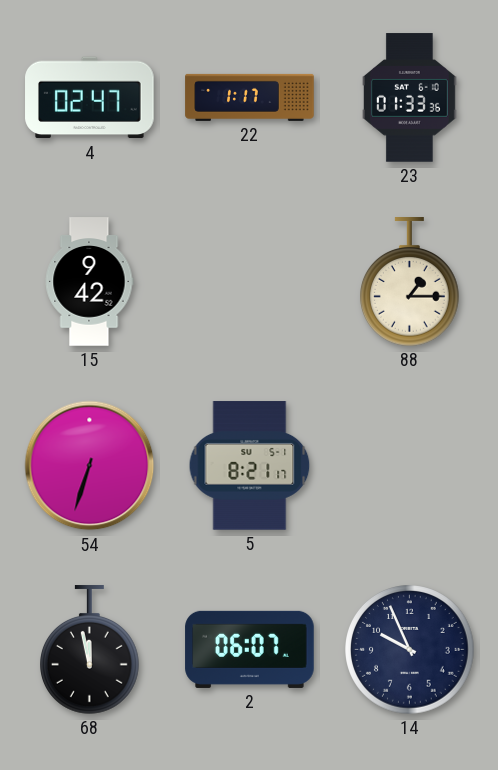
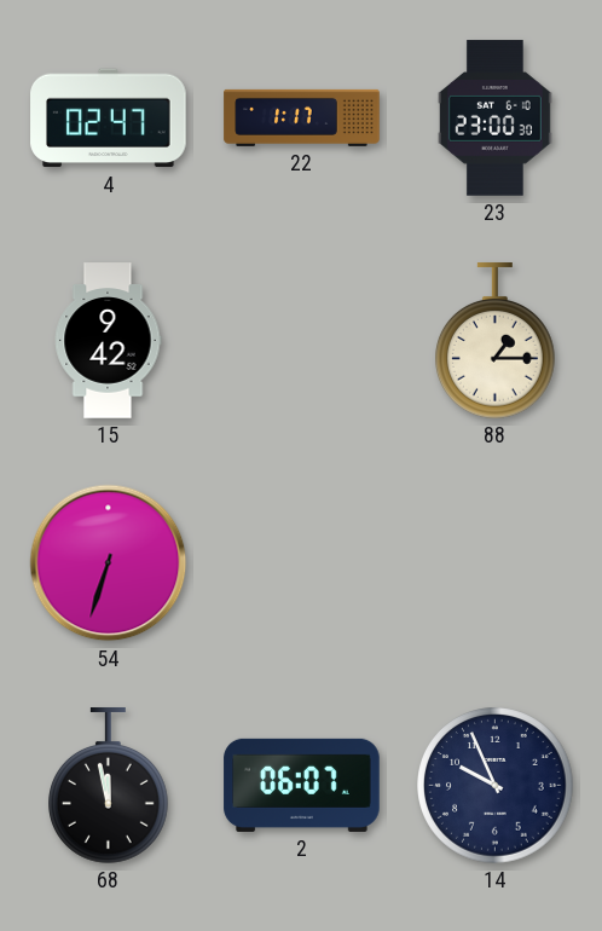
23: 01:33 -> 23:00 (494, 118)
5: 8:21 -> none (250, 466)
